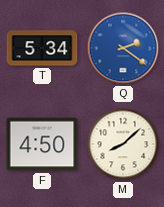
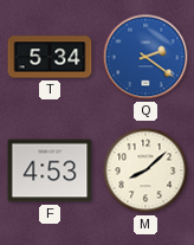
F: 4:50 -> 4:53 (50, 170)
